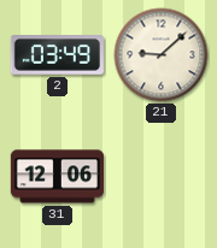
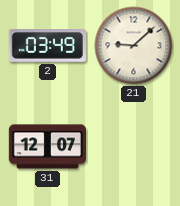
31: 12:06 -> 12:07 (47, 147)
